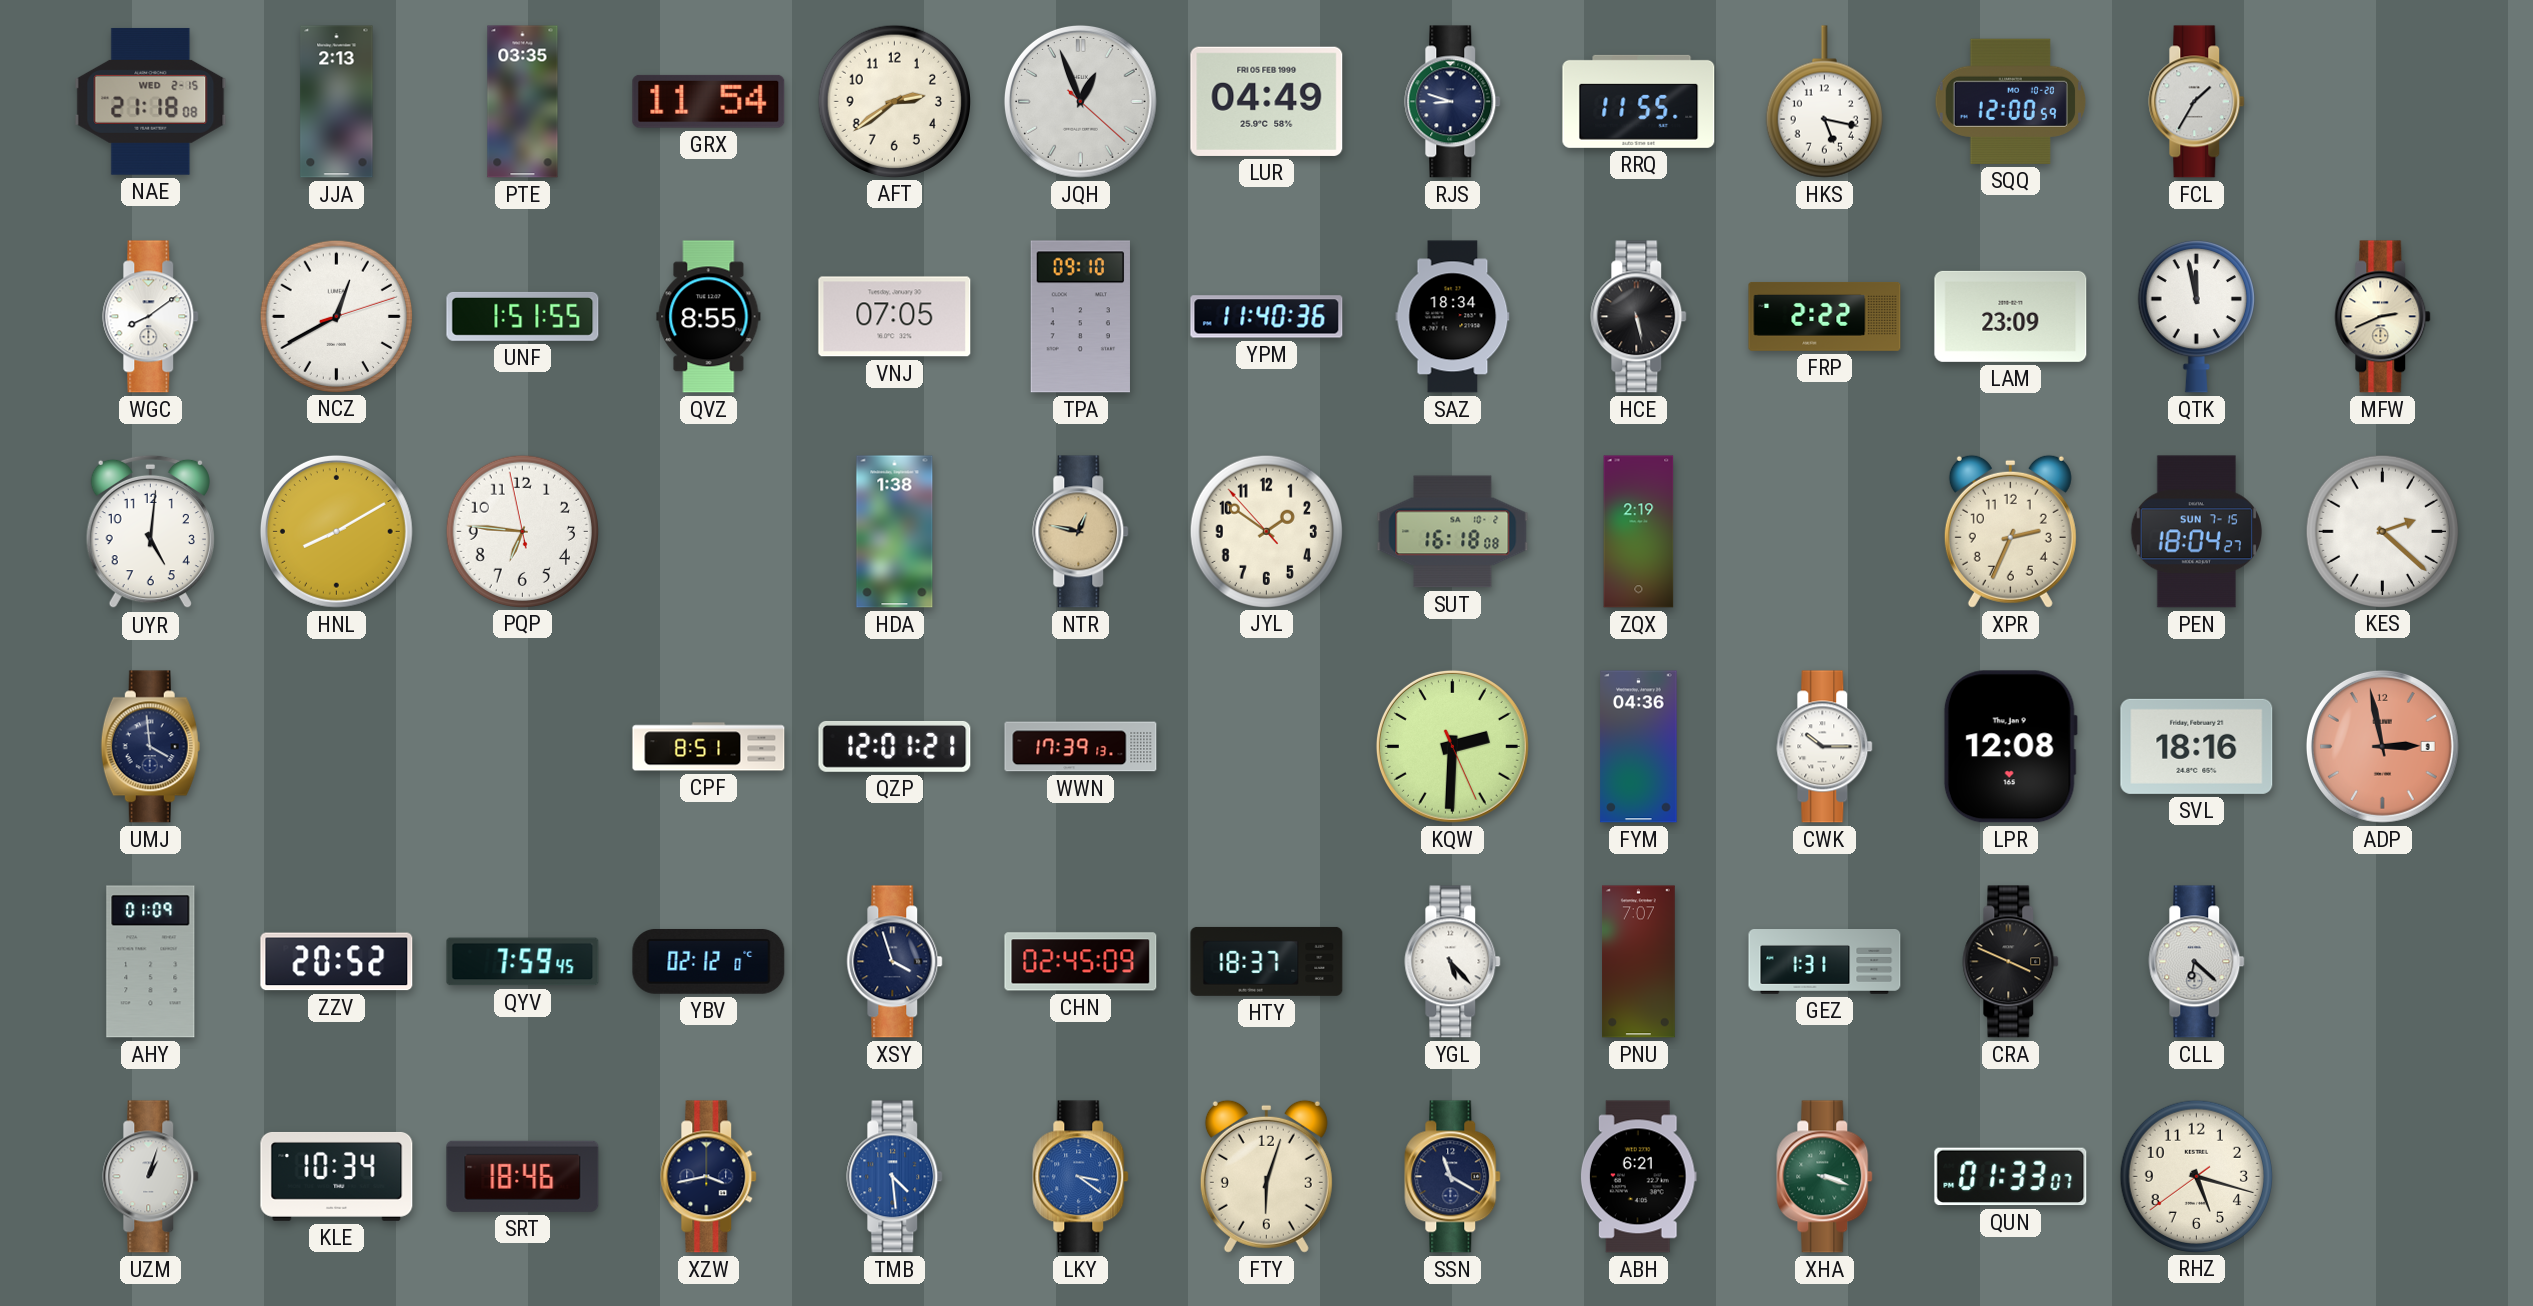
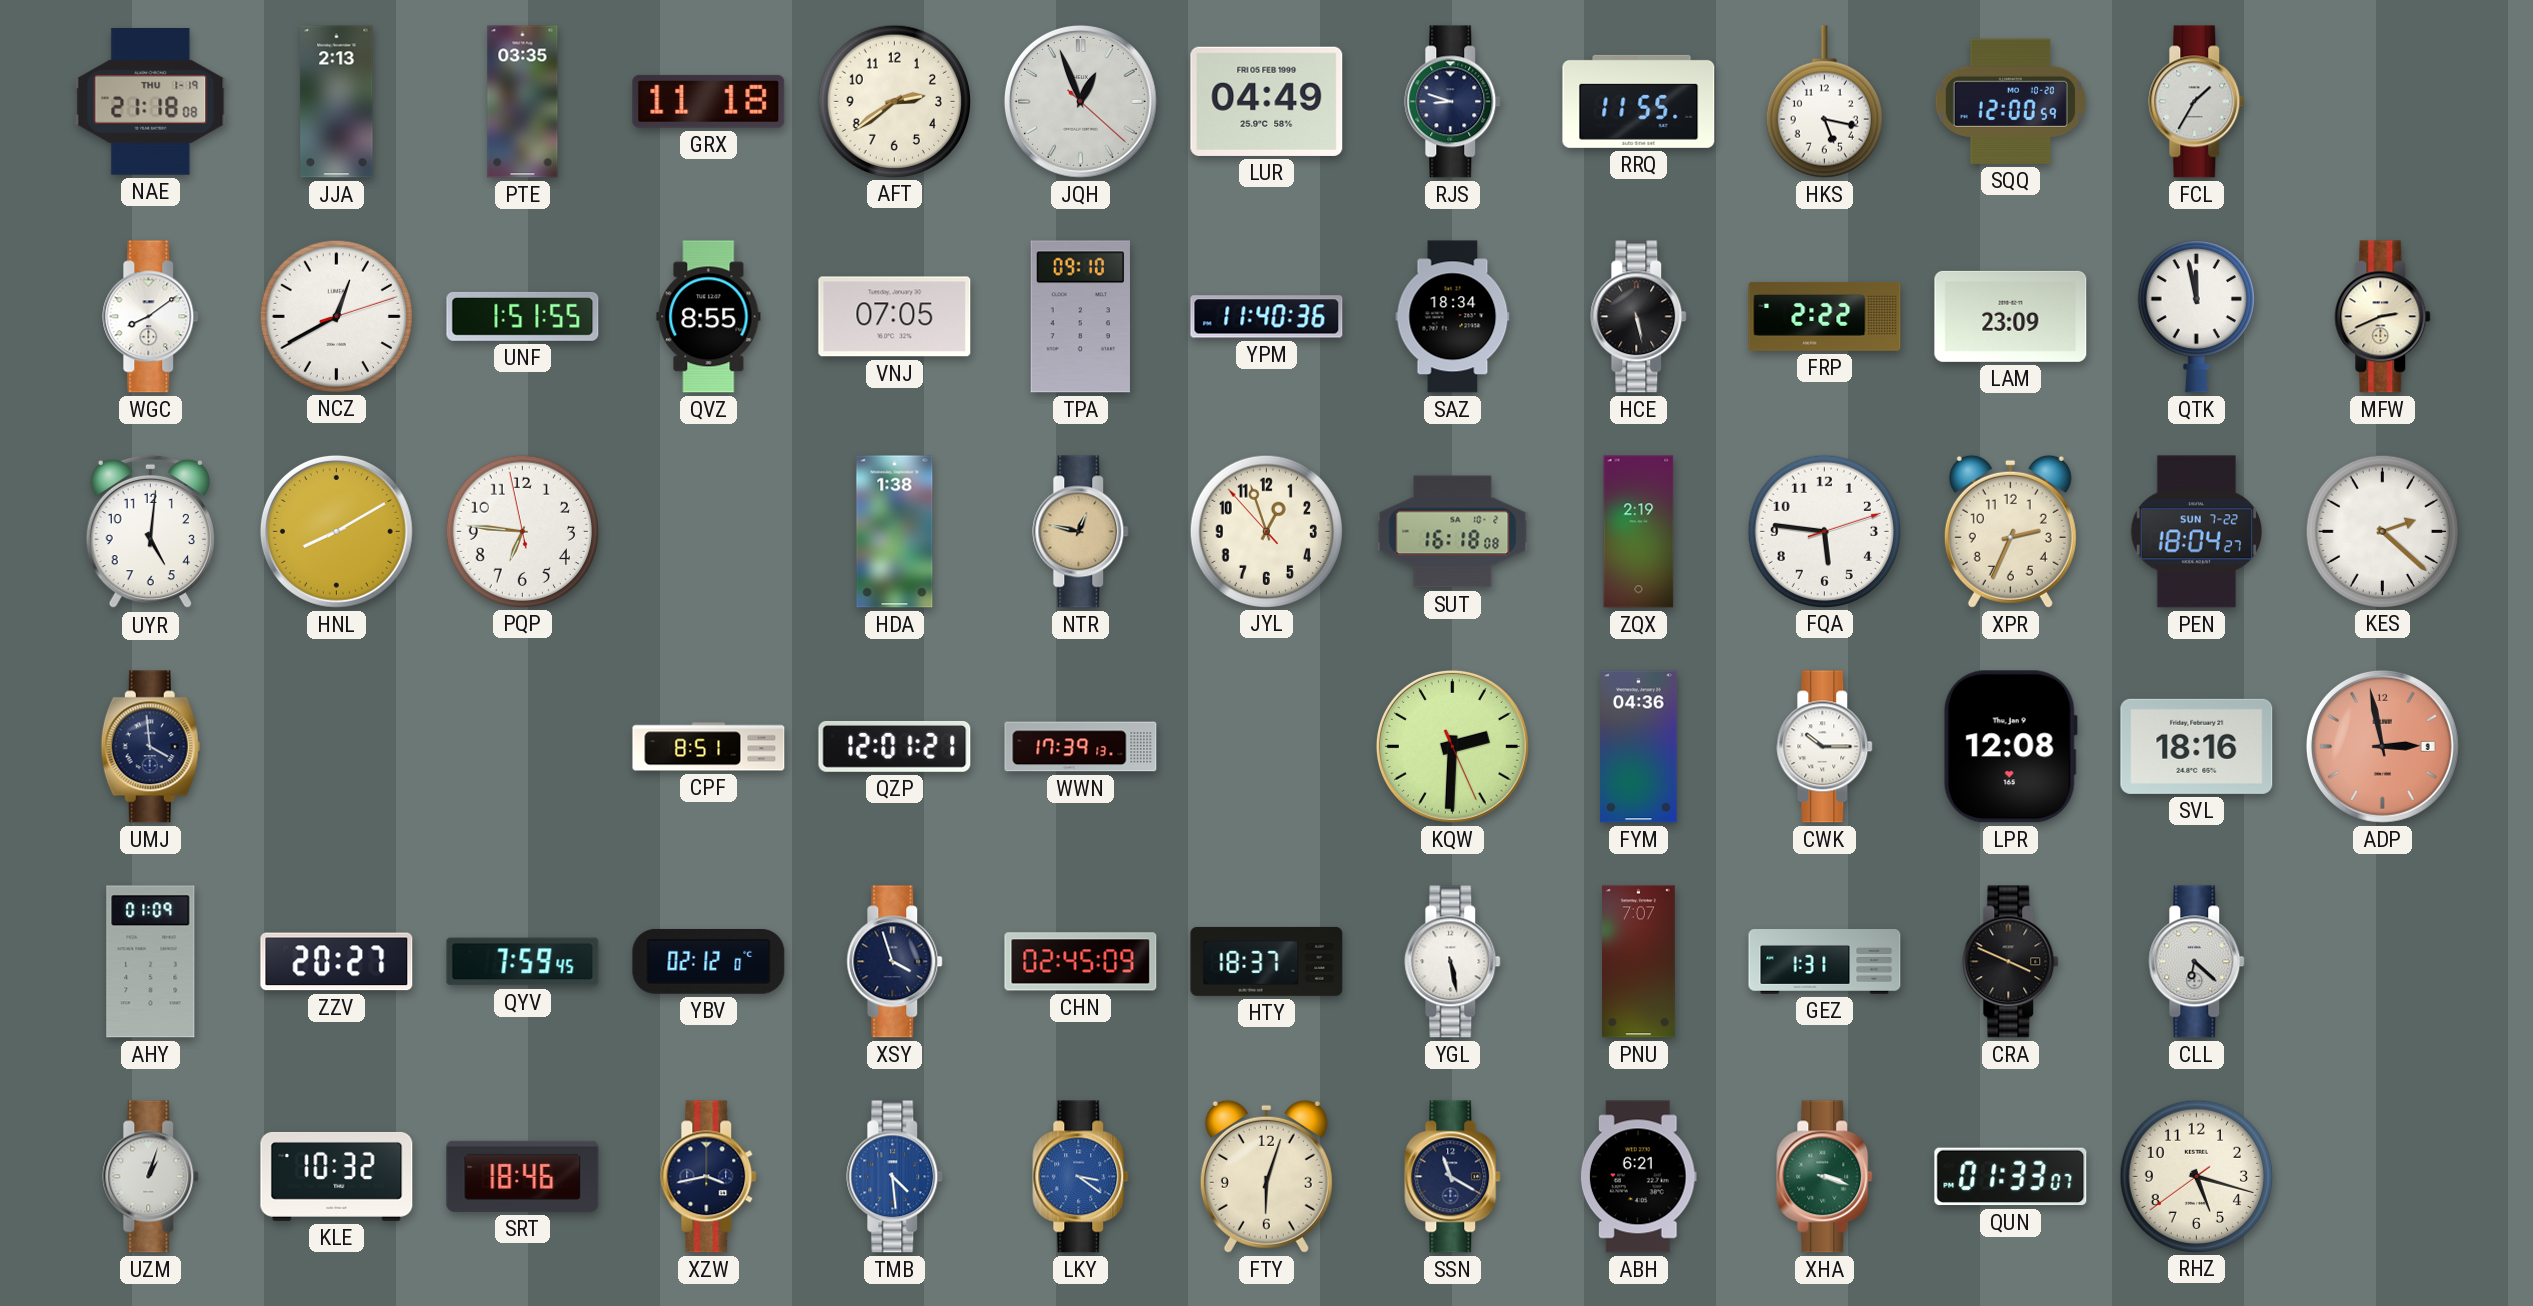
NAE date: WED 2-15 -> THU 1-19 (151, 101)
GRX: 11:54 -> 11:18 (709, 101)
JYL: 1:50 -> 12:56 (1266, 531)
FQA: none -> 5:46 (1824, 531)
PEN date: SUN 7-15 -> SUN 7-22 (2196, 532)
ZZV: 20:52 -> 20:27 (337, 962)
YGL: 5:23 -> 5:28 (1453, 962)
KLE: 10:34 -> 10:32 (337, 1176)
